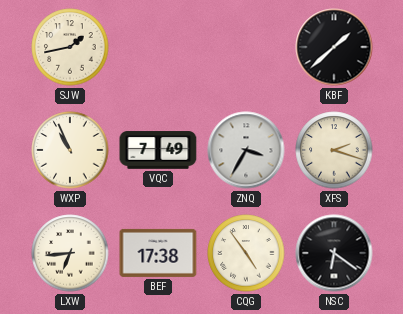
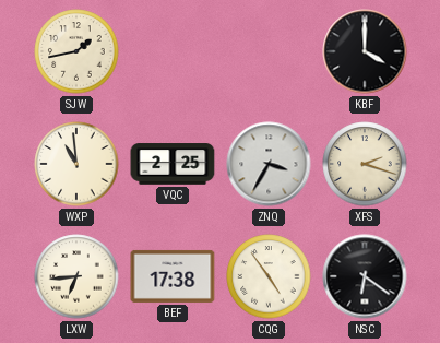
KBF: 1:38 -> 4:00 (365, 51)
WXP: 10:56 -> 10:59 (76, 164)
VQC: 7:49 -> 2:25 (173, 164)
